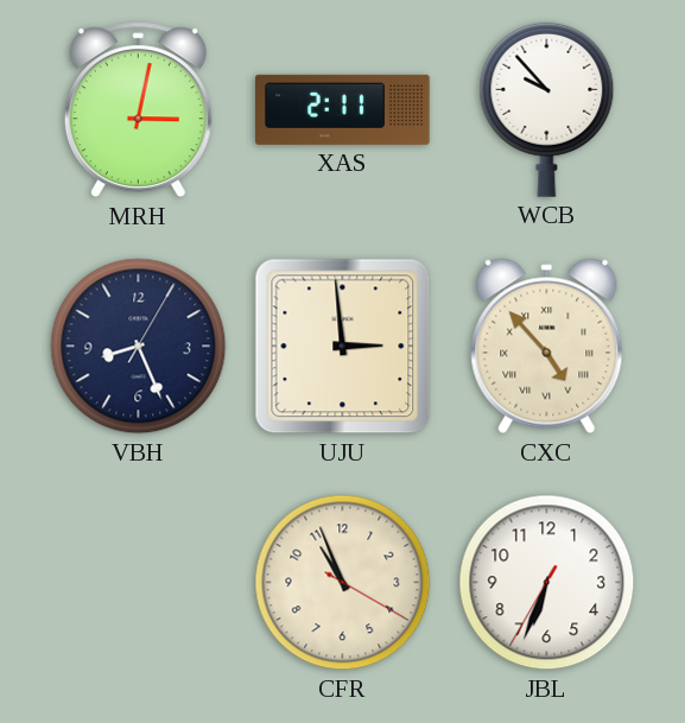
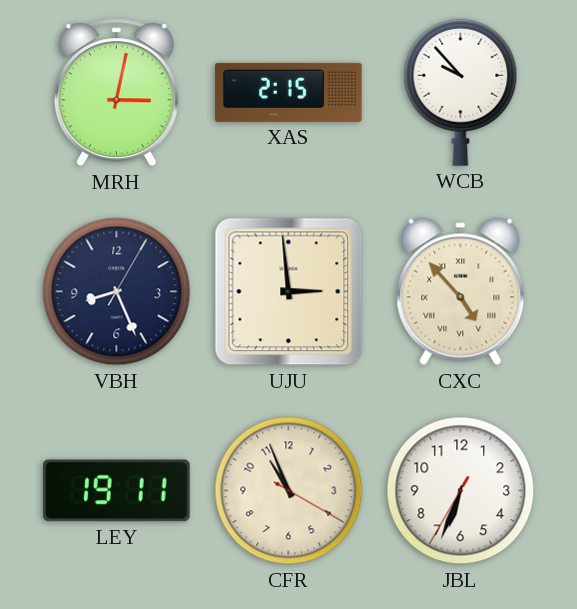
XAS: 2:11 -> 2:15 (289, 92)
LEY: none -> 19:11 (117, 491)
